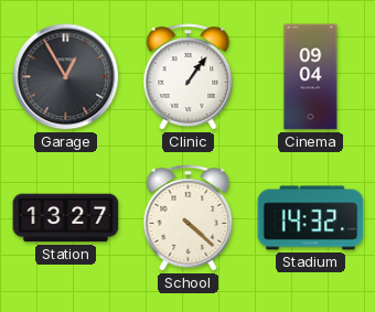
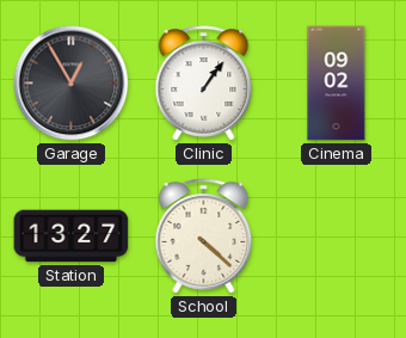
Cinema: 09:04 -> 09:02 (337, 84)
Stadium: 14:32 -> none (311, 218)
